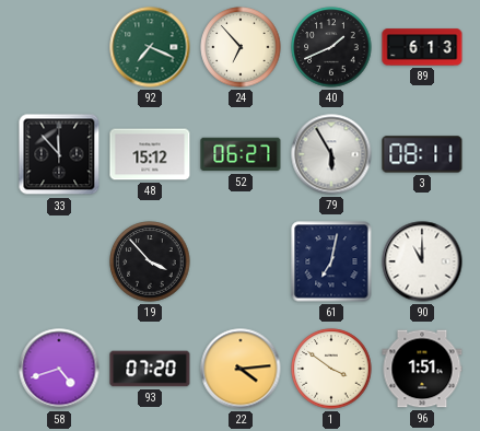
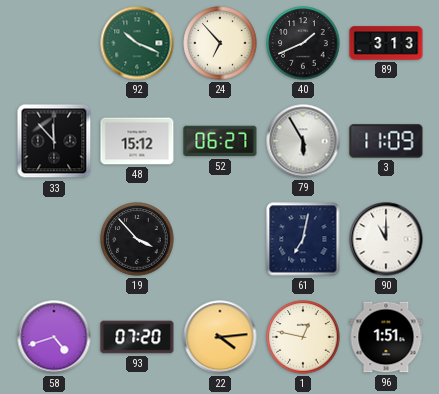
92: 7:19 -> 10:19 (137, 43)
89: 6:13 -> 3:13 (386, 43)
3: 08:11 -> 11:09 (386, 141)
1: 3:51 -> 12:47 (303, 337)
